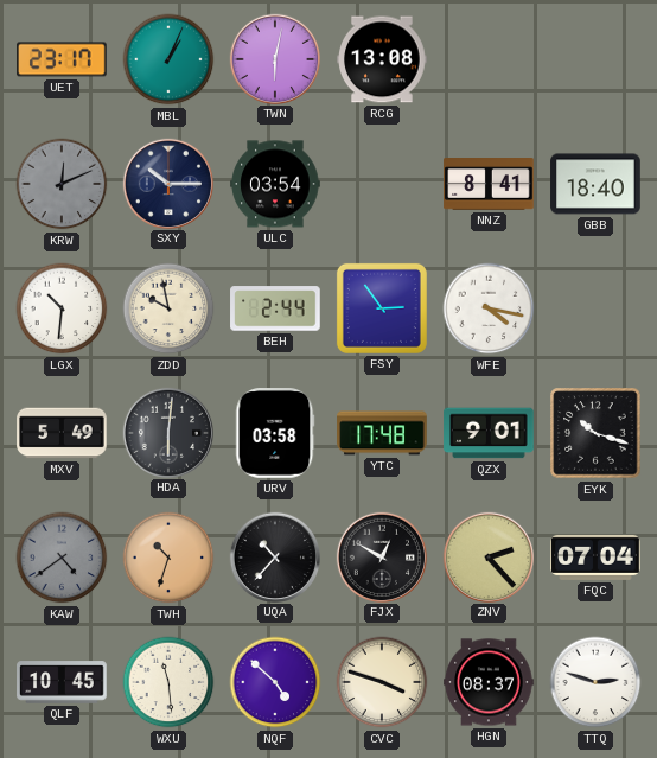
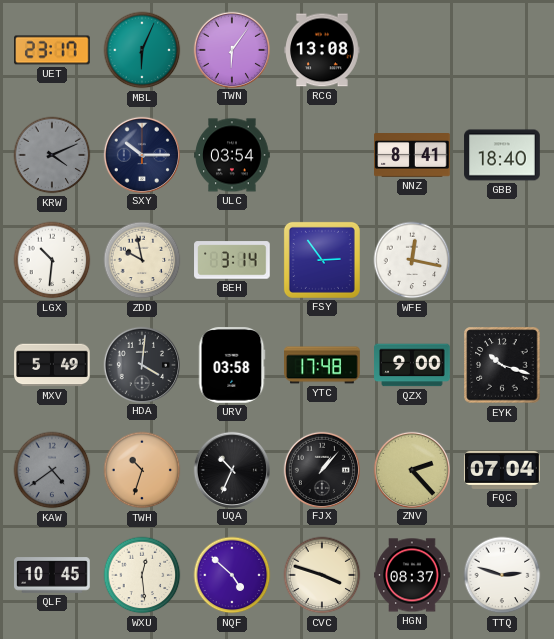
MBL: 1:04 -> 6:04 (142, 50)
TWN: 6:02 -> 6:06 (231, 49)
KRW: 12:11 -> 4:11 (52, 155)
BEH: 2:44 -> 3:14 (232, 260)
WFE: 4:17 -> 12:17 (412, 260)
HDA: 6:01 -> 4:01 (141, 364)
QZX: 9:01 -> 9:00 (412, 365)
UQA: 10:37 -> 10:34 (231, 469)
FJX: 12:50 -> 1:07 (321, 469)
WXU: 11:29 -> 12:29 (142, 575)
